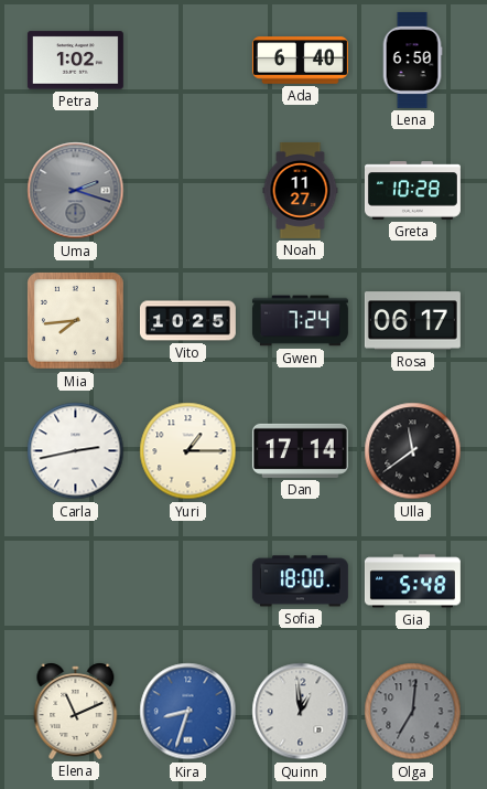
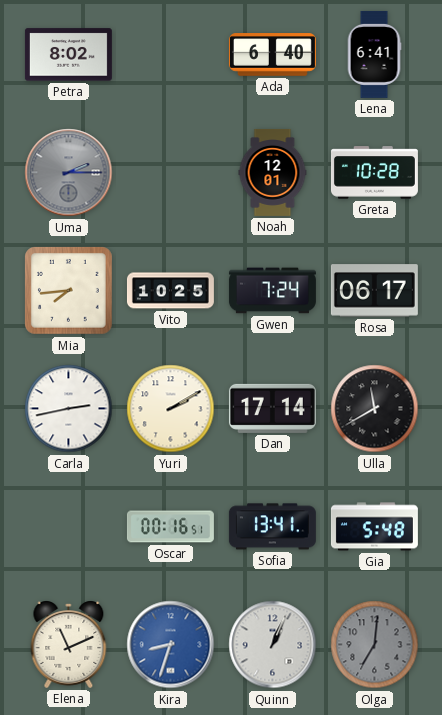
Petra: 1:02 -> 8:02 (68, 55)
Lena: 6:50 -> 6:41 (374, 54)
Uma: 2:18 -> 2:15 (69, 173)
Noah: 11:27 -> 12:01 (273, 172)
Yuri: 1:15 -> 2:10 (171, 409)
Ulla: 11:39 -> 11:40 (375, 409)
Oscar: none -> 00:16 (170, 527)
Sofia: 18:00 -> 13:41 (272, 527)
Quinn: 12:59 -> 1:04 (273, 645)
